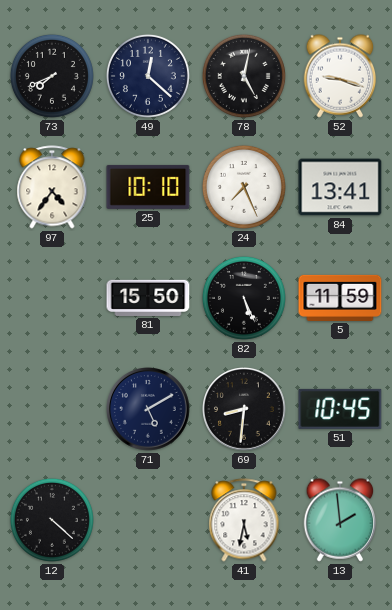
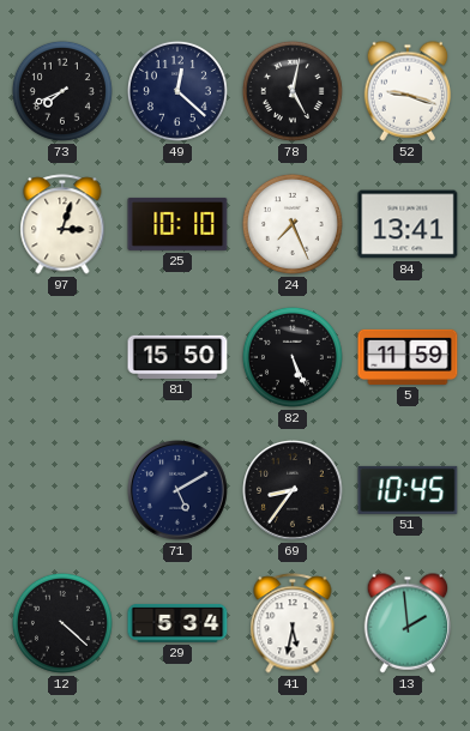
97: 4:36 -> 3:03 (62, 224)
69: 8:31 -> 8:36 (294, 491)
29: none -> 5:34 (177, 623)
